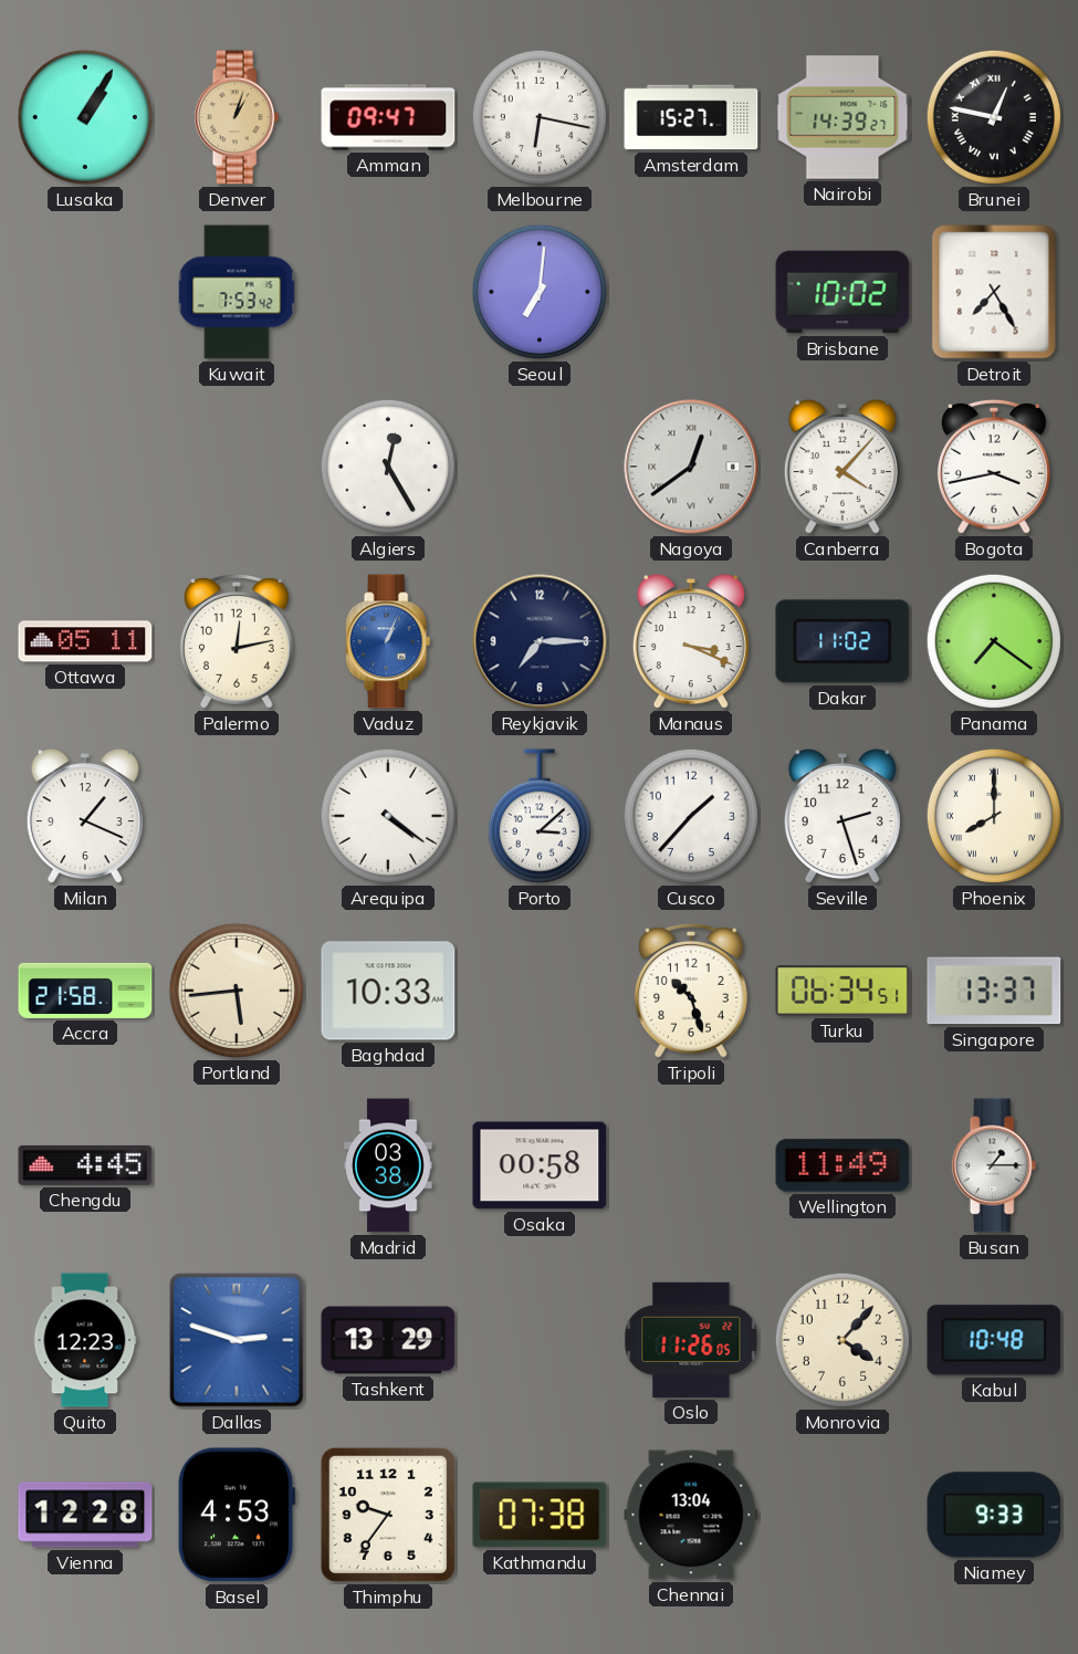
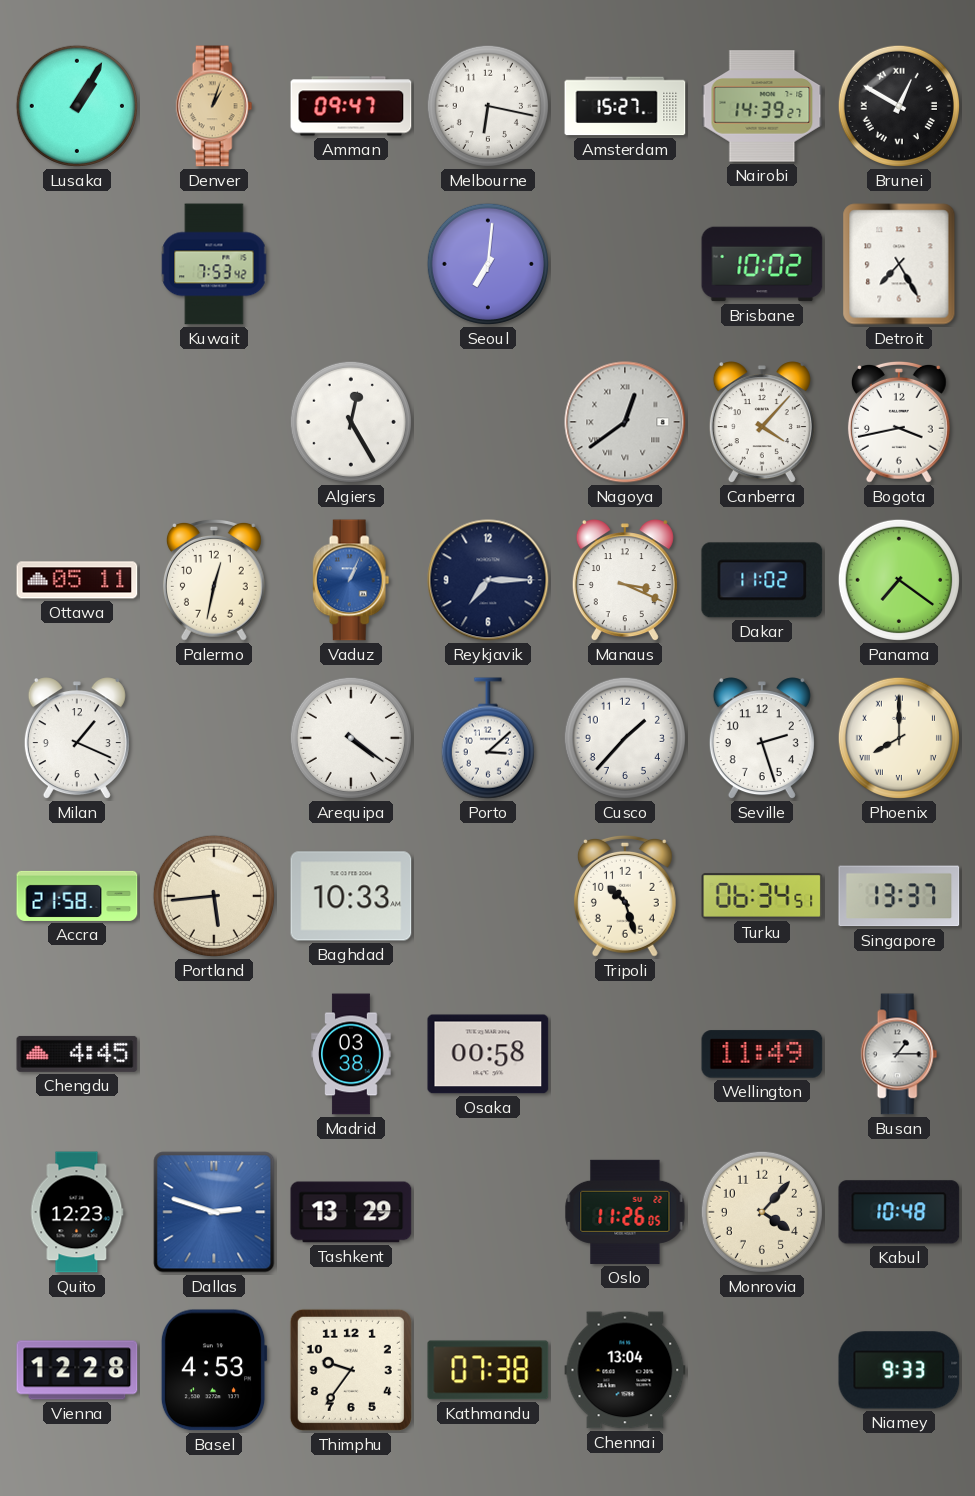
Brunei: 12:47 -> 12:50 (899, 106)
Palermo: 12:13 -> 12:32 (214, 580)
